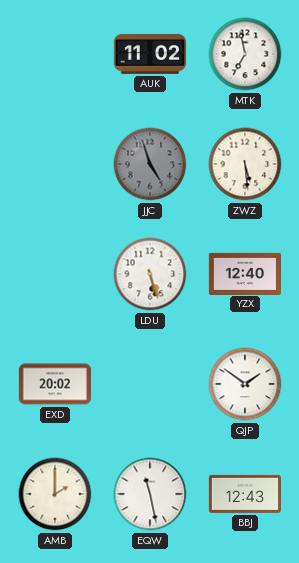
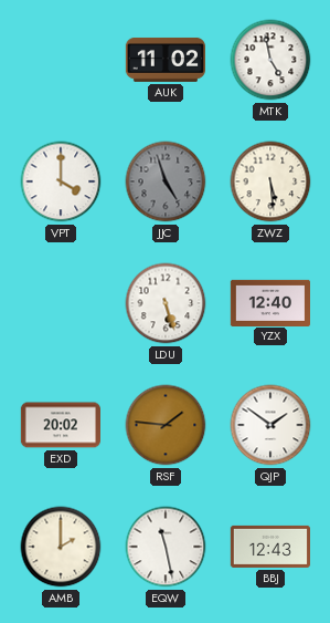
MTK: 6:58 -> 4:58 (270, 60)
VPT: none -> 4:00 (61, 181)
RSF: none -> 1:46 (166, 425)
